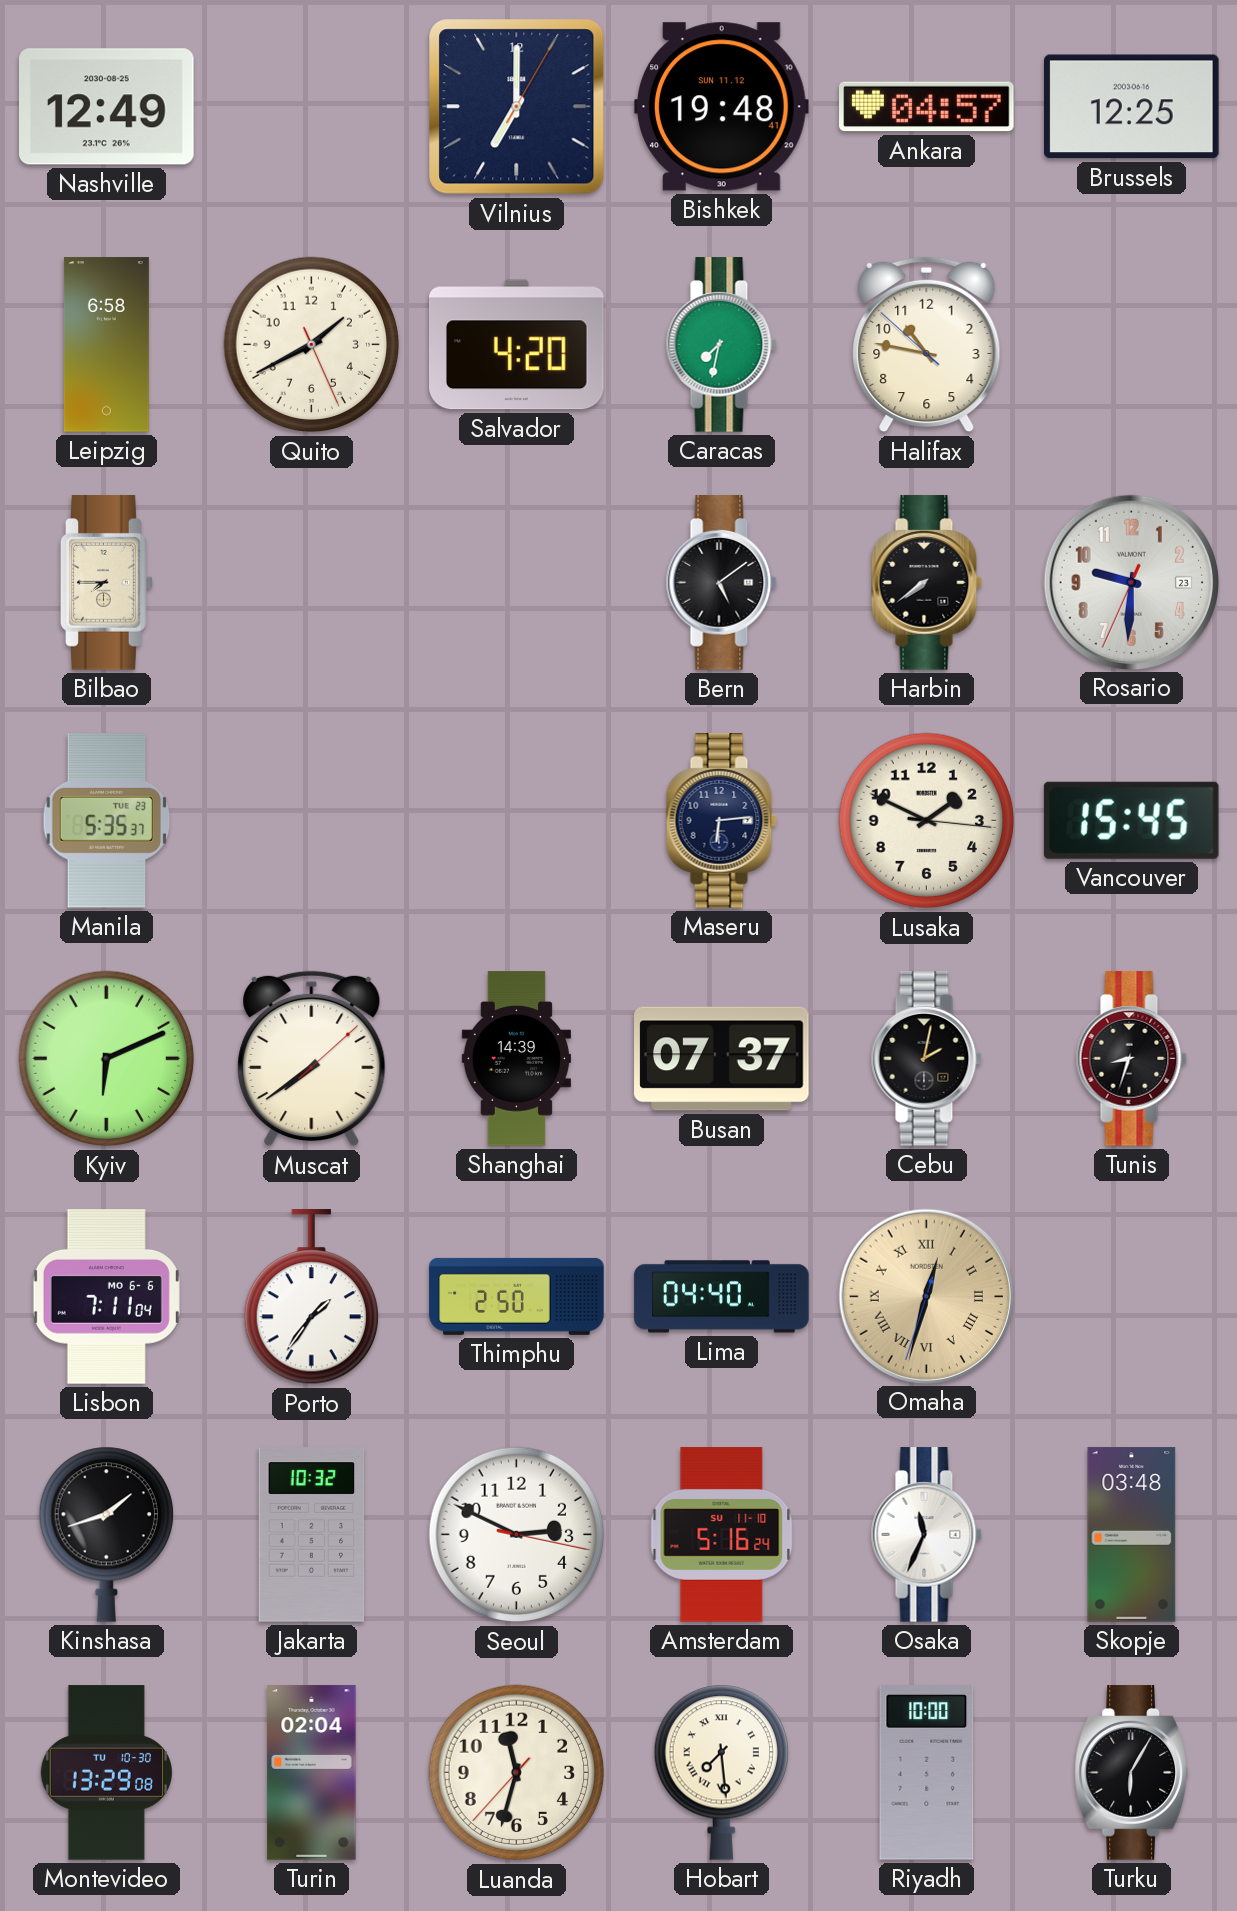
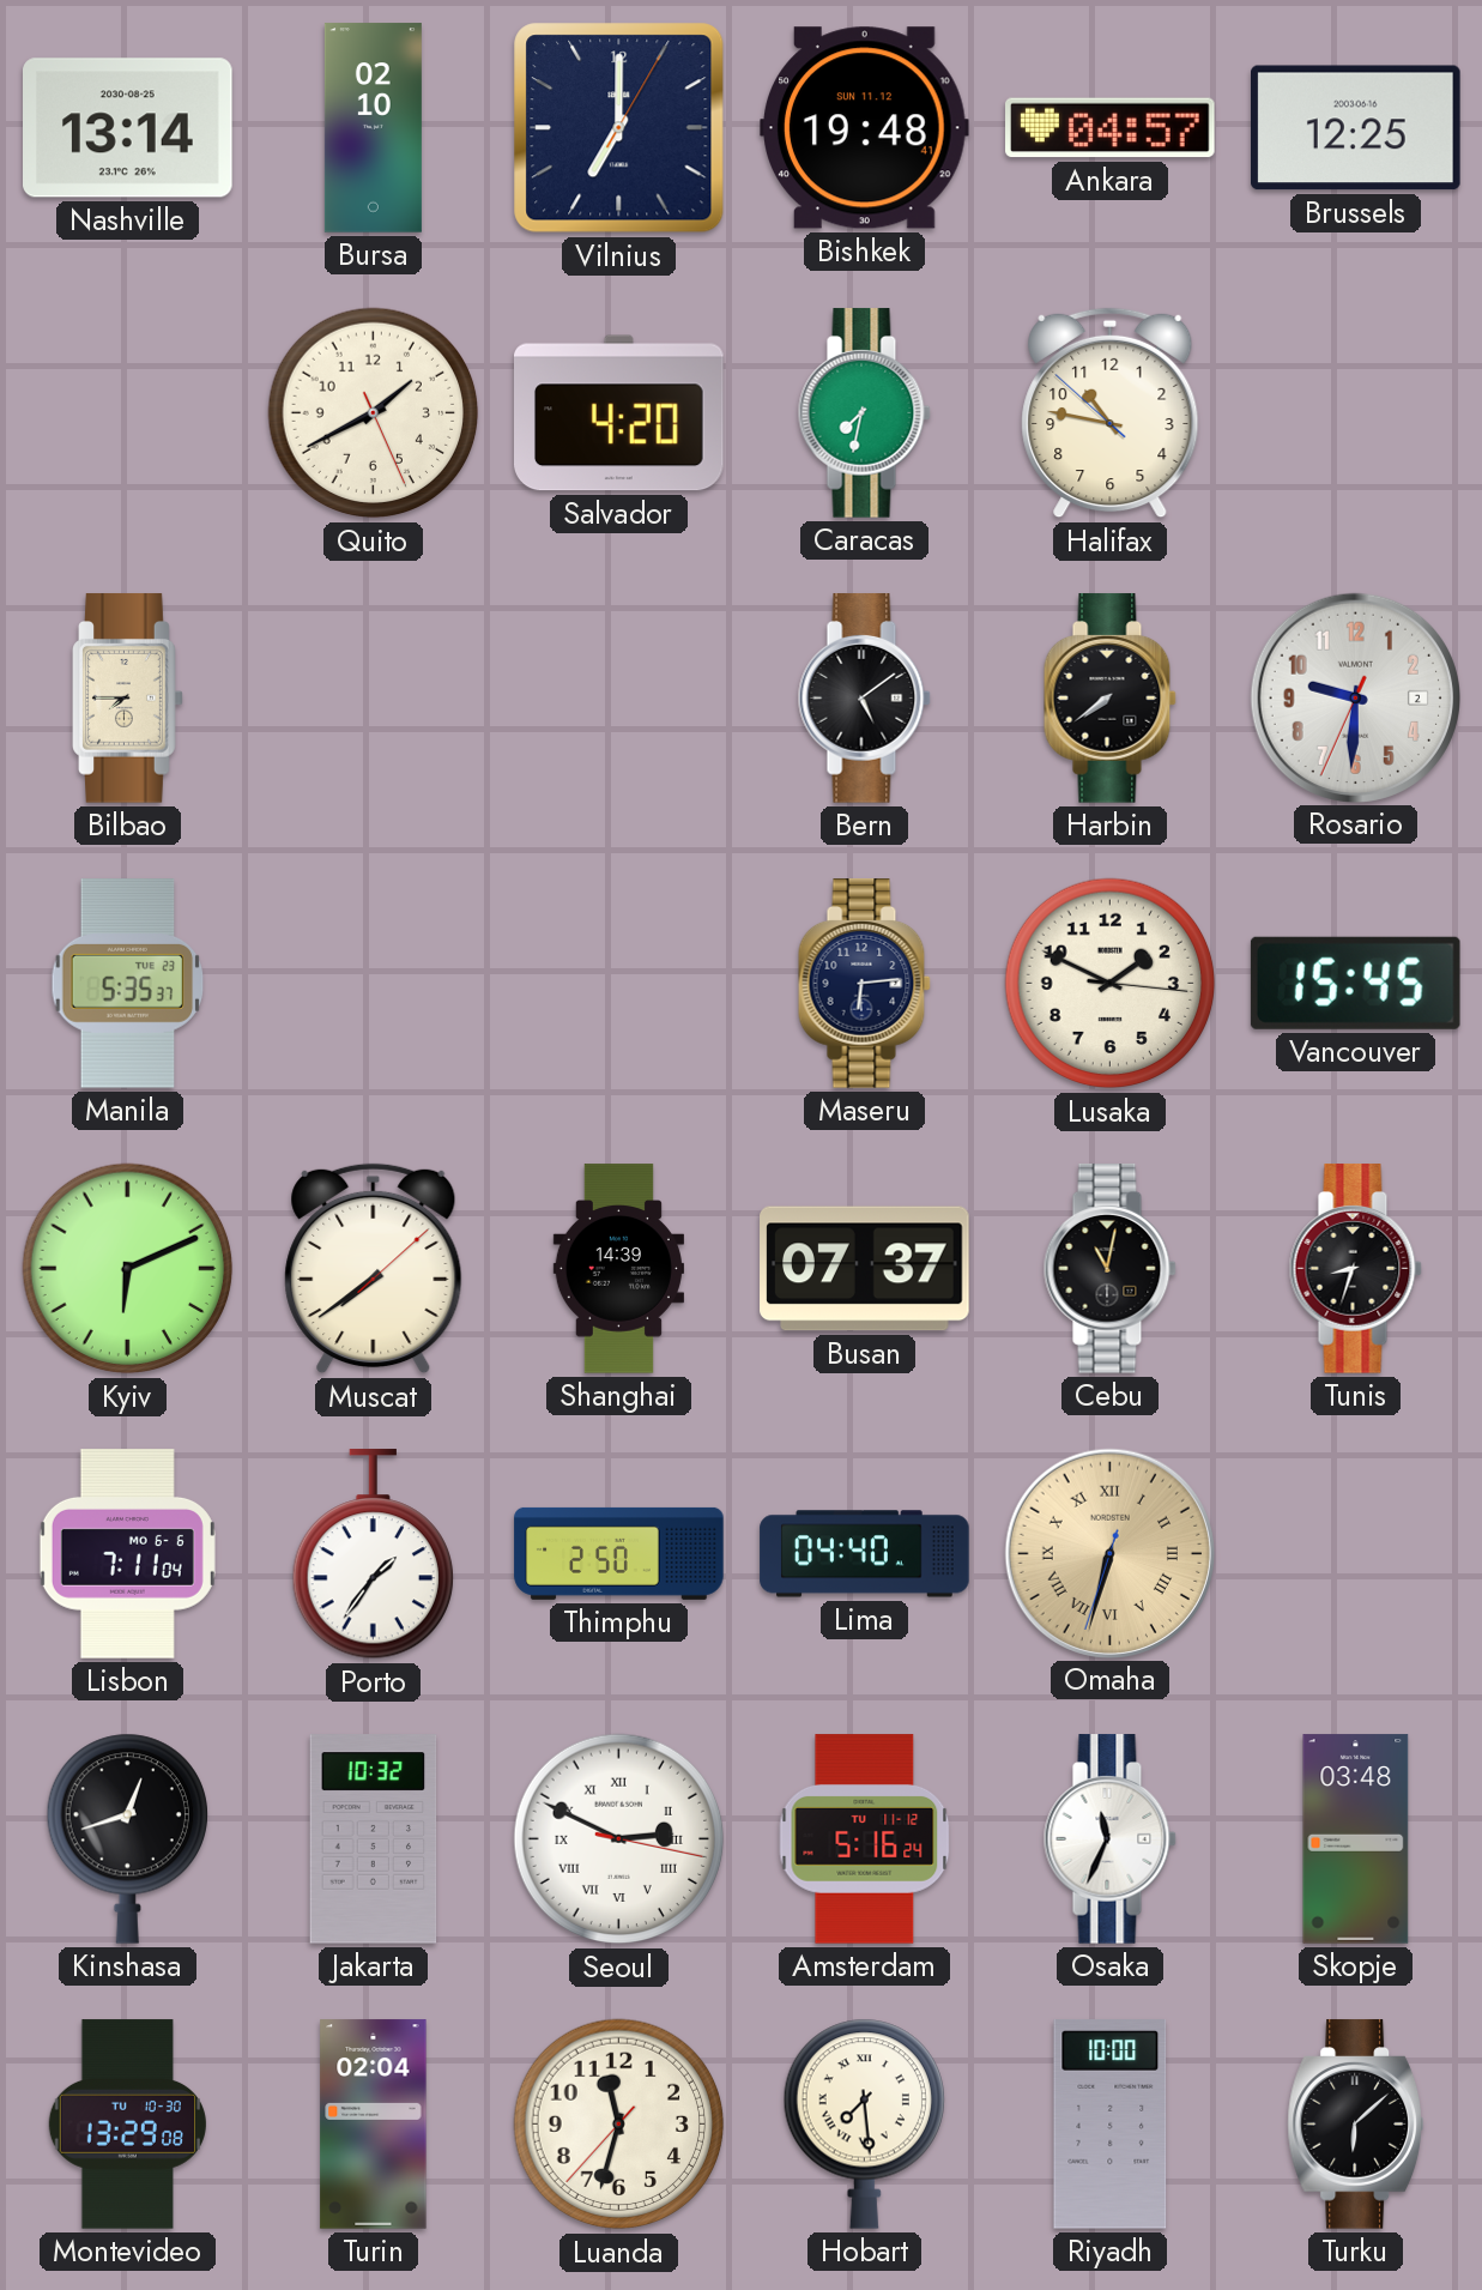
Nashville: 12:49 -> 13:14 (128, 128)
Bursa: none -> 02:10 (373, 128)
Leipzig: 6:58 -> none (106, 345)
Rosario date: 23 -> 2 (1355, 697)
Cebu: 2:02 -> 11:02 (1109, 1269)
Omaha: 12:32 -> 6:32 (1109, 1553)
Kinshasa: 1:42 -> 12:42 (127, 1838)
Seoul numerals: Arabic -> Roman (619, 1839)
Amsterdam date: SU 11-10 -> TU 11-12 (865, 1839)
Turku: 6:05 -> 6:08 (1355, 2125)
